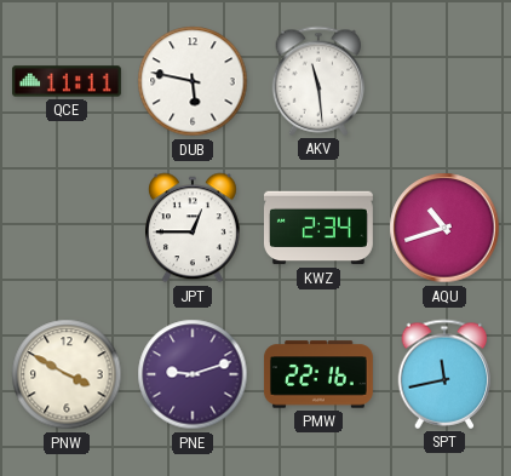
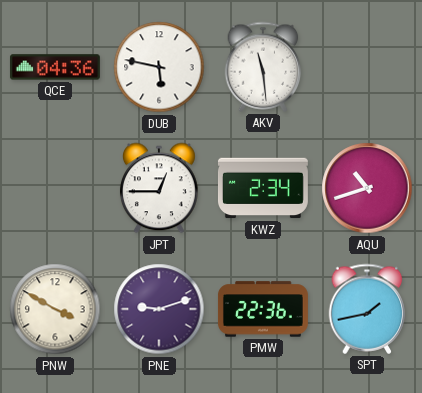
QCE: 11:11 -> 04:36 (55, 67)
PMW: 22:16 -> 22:36 (263, 309)
SPT: 11:43 -> 1:43 (367, 309)
